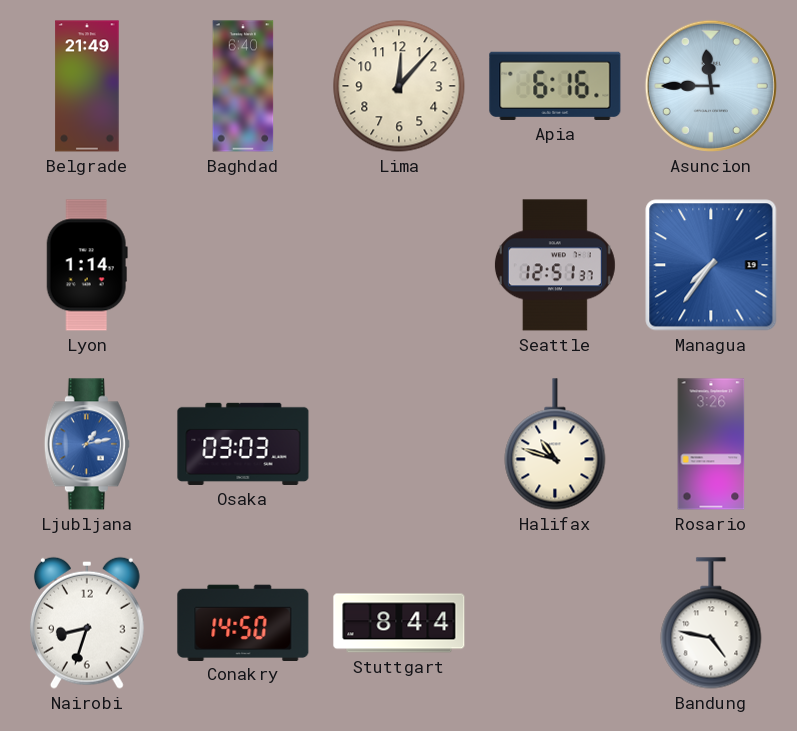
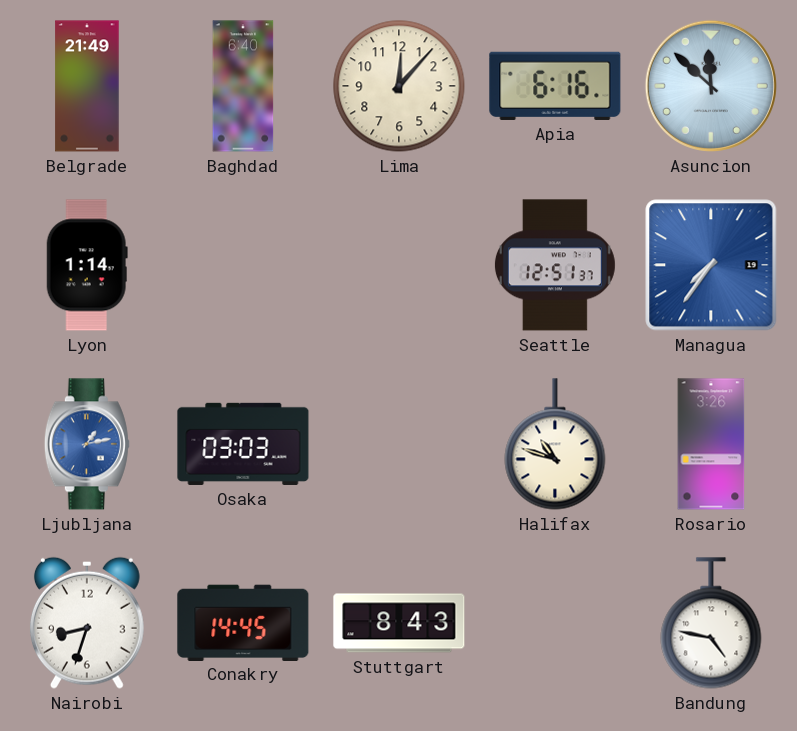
Asuncion: 11:45 -> 11:52 (711, 86)
Conakry: 14:50 -> 14:45 (243, 622)
Stuttgart: 8:44 -> 8:43 (399, 623)
